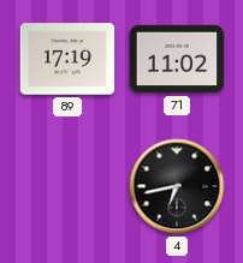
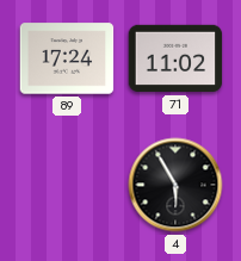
89: 17:19 -> 17:24 (67, 58)
4: 6:43 -> 5:55 (175, 185)
